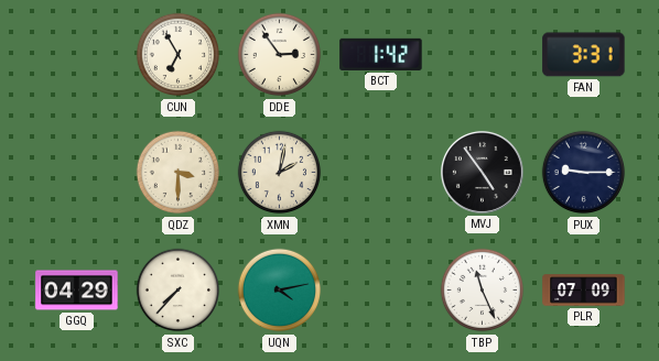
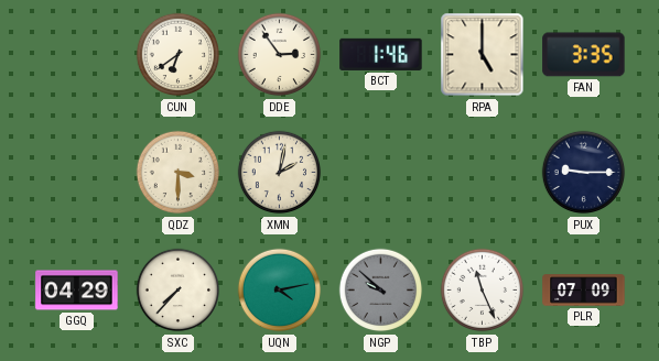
CUN: 6:55 -> 6:39 (179, 55)
BCT: 1:42 -> 1:46 (381, 54)
RPA: none -> 5:00 (483, 55)
FAN: 3:31 -> 3:35 (584, 55)
MVJ: 4:54 -> none (482, 172)
NGP: none -> 9:52 (381, 291)
